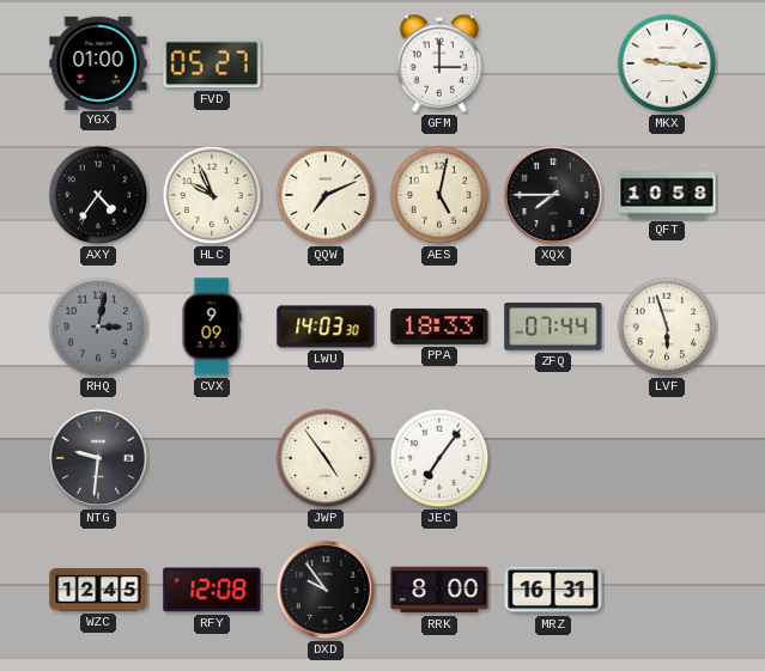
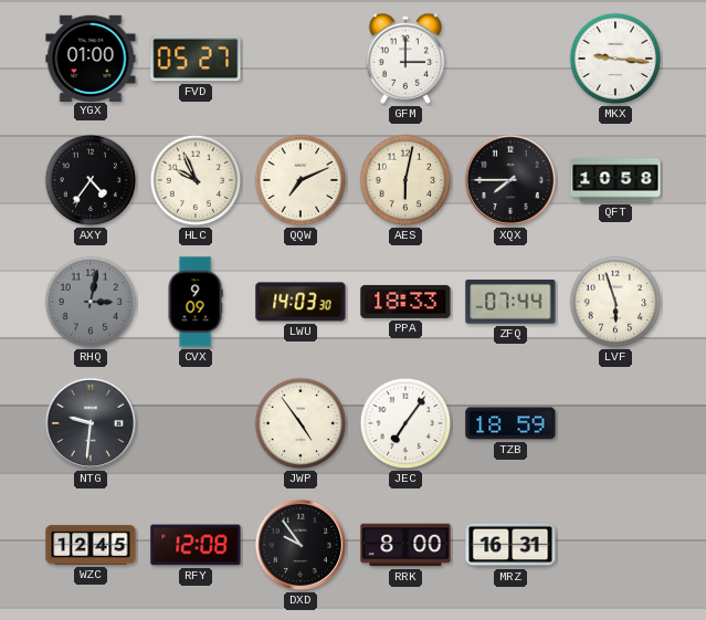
AES: 5:02 -> 6:02 (405, 180)
TZB: none -> 18:59 (510, 423)
